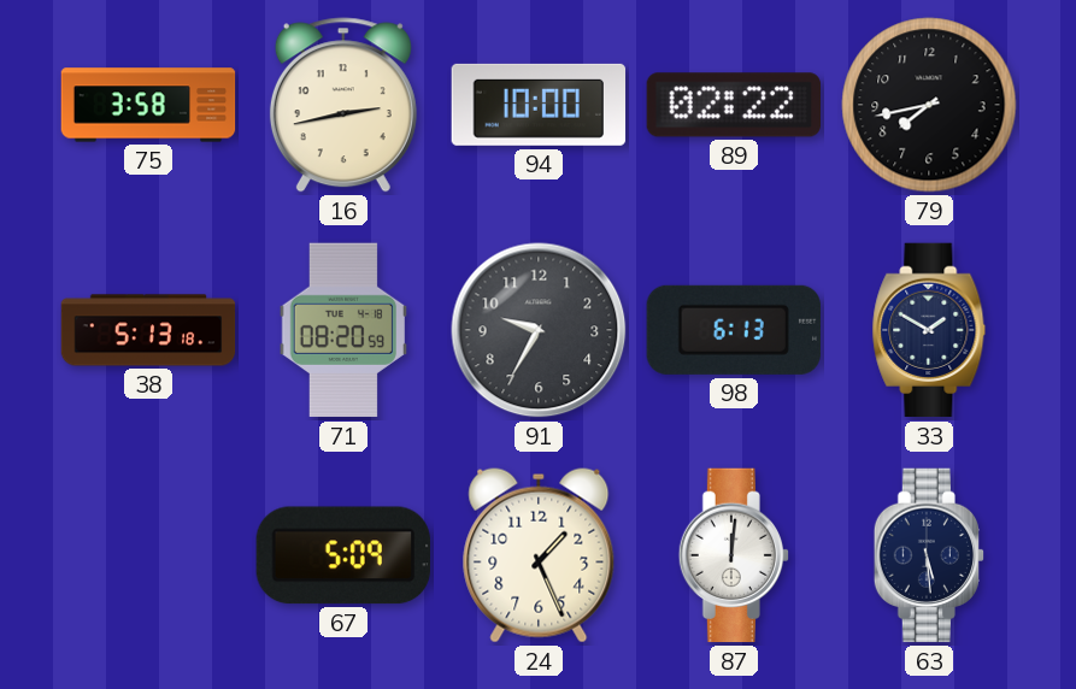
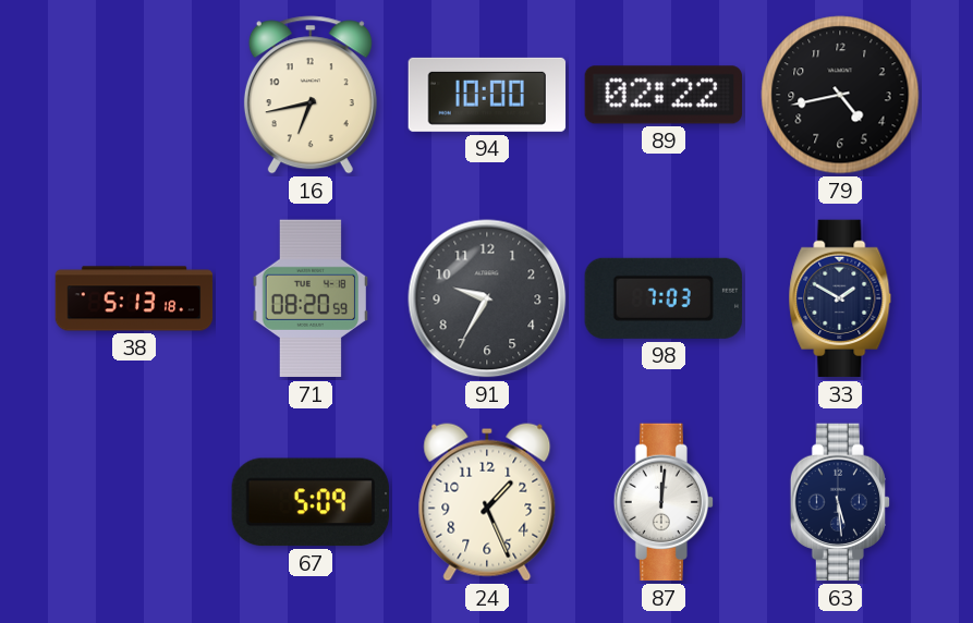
75: 3:58 -> none (148, 105)
16: 2:43 -> 6:43 (311, 95)
79: 7:43 -> 4:43 (840, 95)
98: 6:13 -> 7:03 (664, 298)
